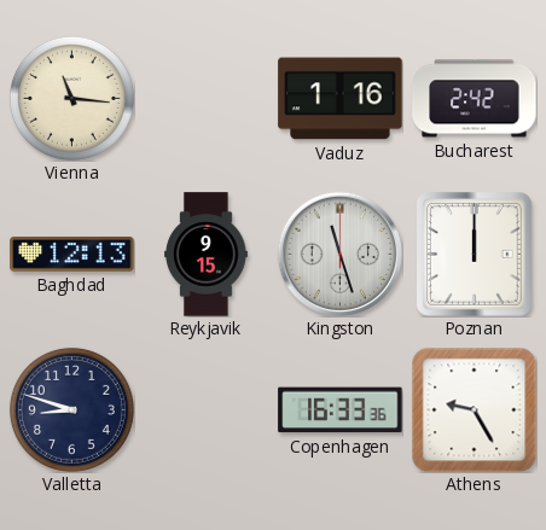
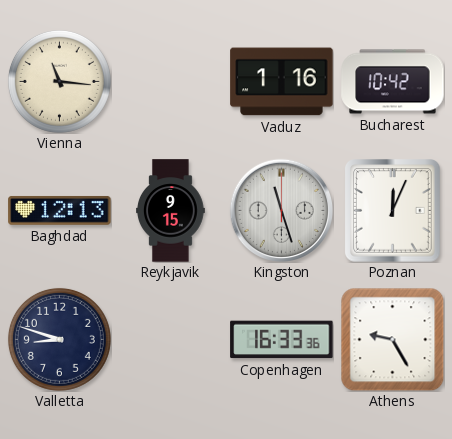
Bucharest: 2:42 -> 10:42 (393, 82)
Poznan: 12:00 -> 12:04 (393, 211)
